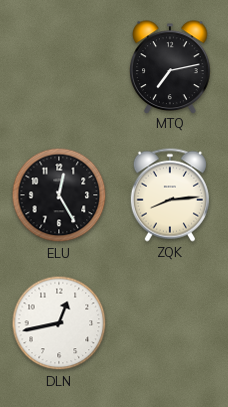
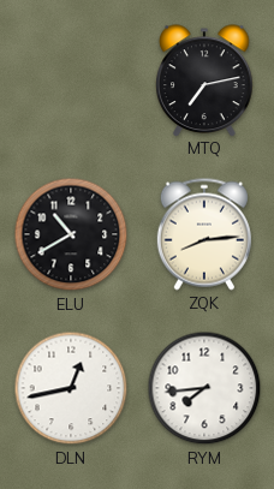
ELU: 12:25 -> 10:40 (71, 234)
RYM: none -> 7:44 (204, 388)
